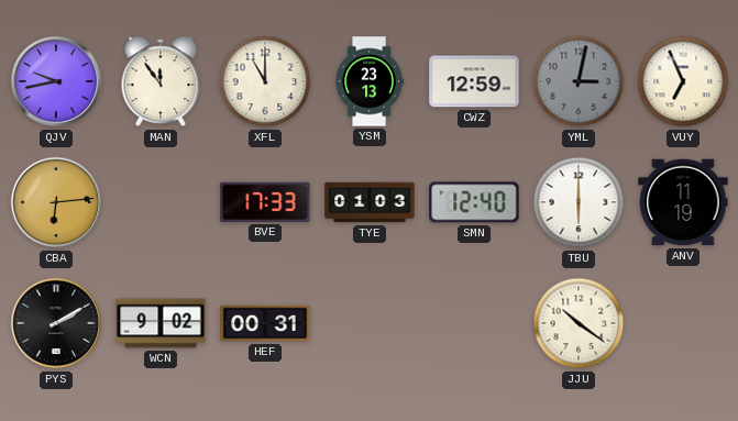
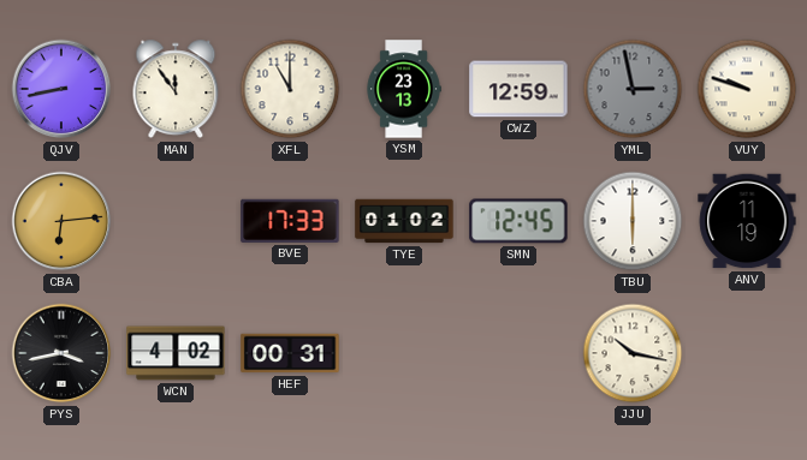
QJV: 9:43 -> 8:43 (61, 89)
YML: 3:02 -> 2:58 (633, 89)
VUY: 6:56 -> 9:48 (747, 89)
TYE: 01:03 -> 01:02 (404, 221)
SMN: 12:40 -> 12:45 (518, 221)
PYS: 2:10 -> 3:43 (61, 353)
WCN: 9:02 -> 4:02 (176, 353)
JJU: 10:21 -> 10:17 (633, 353)
